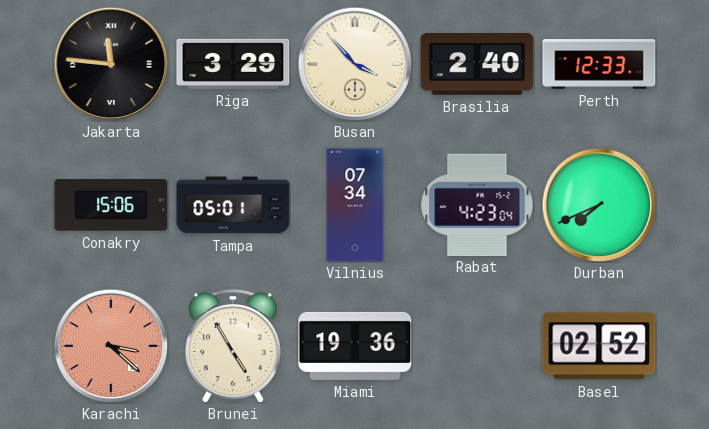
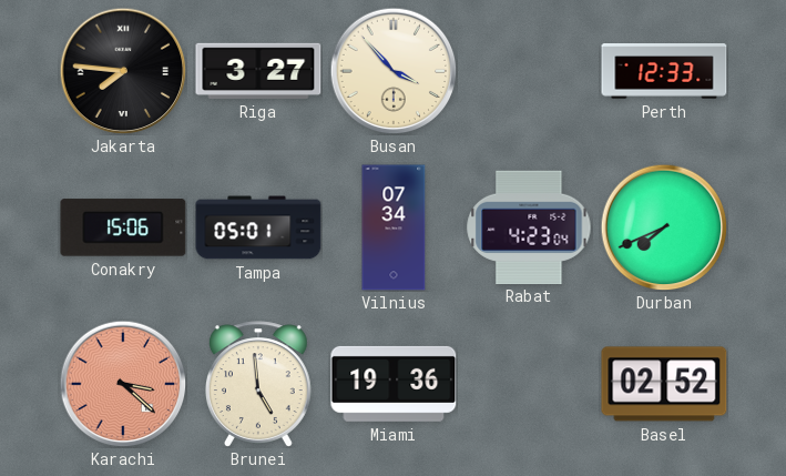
Jakarta: 11:46 -> 7:46 (123, 71)
Riga: 3:29 -> 3:27 (258, 71)
Brasilia: 2:40 -> none (477, 64)
Brunei: 4:55 -> 4:59 (258, 384)
